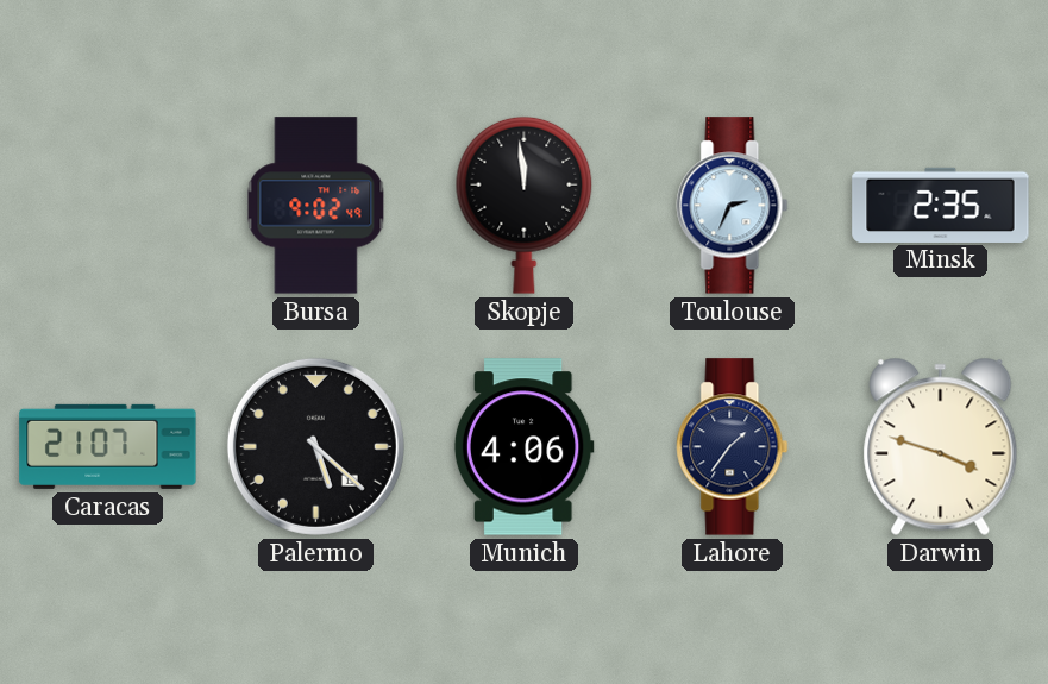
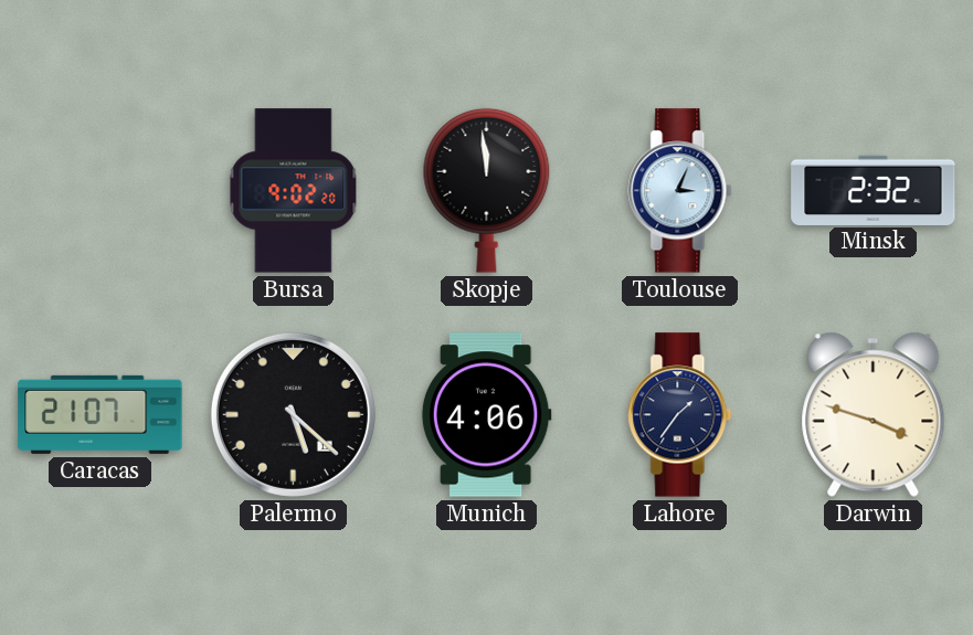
Bursa: 9:02:49 -> 9:02:20 (294, 191)
Toulouse: 2:34 -> 3:04 (680, 191)
Minsk: 2:35 -> 2:32 (874, 190)
